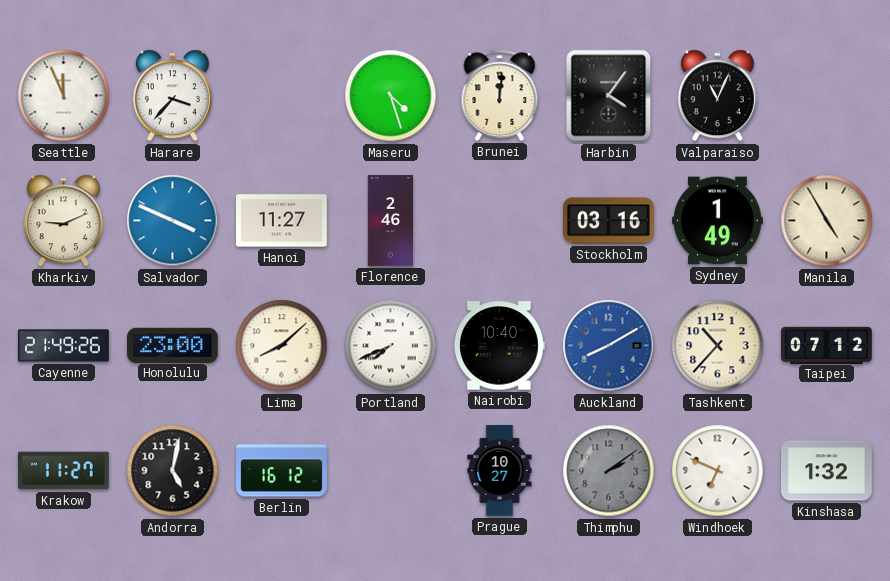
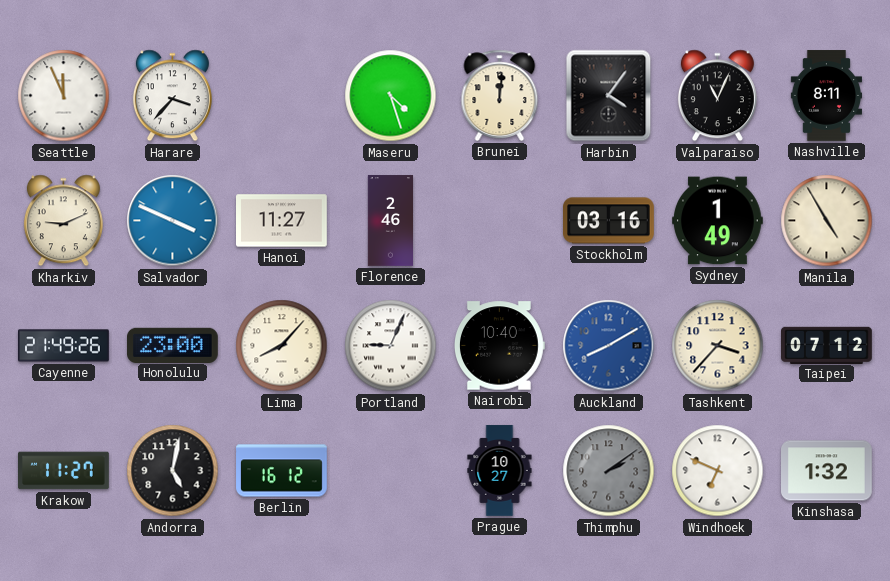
Nashville: none -> 8:11 (826, 96)
Lima: 8:08 -> 8:07 (282, 346)
Portland: 7:41 -> 9:04 (391, 346)
Tashkent: 10:37 -> 3:37 (718, 346)
